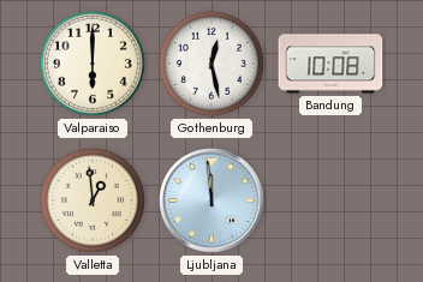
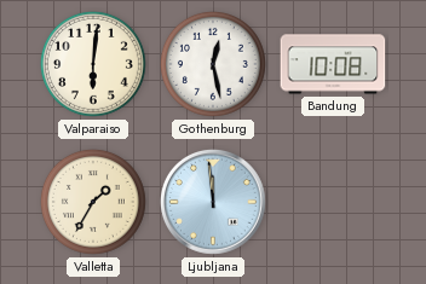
Valparaiso: 6:00 -> 6:01 (93, 64)
Valletta: 12:59 -> 1:35 (93, 202)
